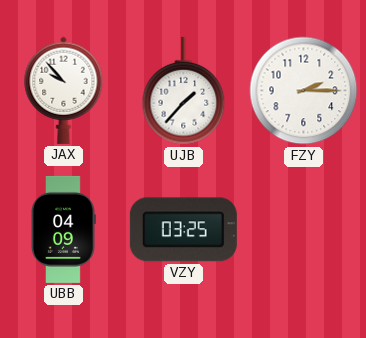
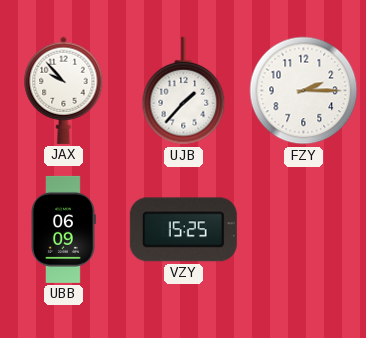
UBB: 04:09 -> 06:09 (63, 229)
VZY: 03:25 -> 15:25 (183, 230)
